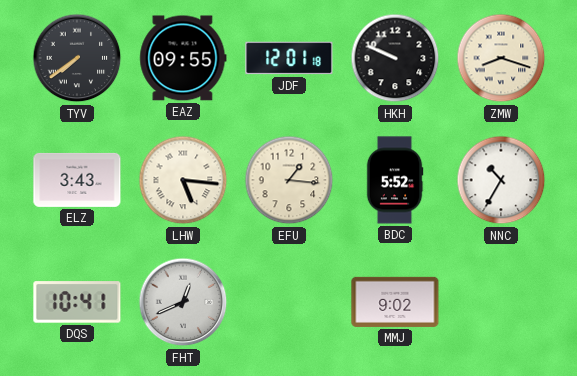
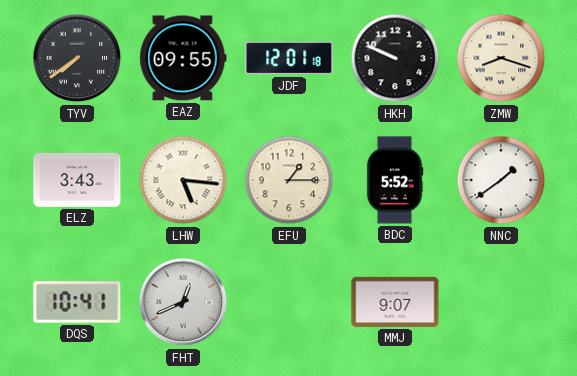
EFU: 1:16 -> 1:15 (289, 180)
NNC: 10:35 -> 1:39 (501, 180)
MMJ: 9:02 -> 9:07 (395, 302)
